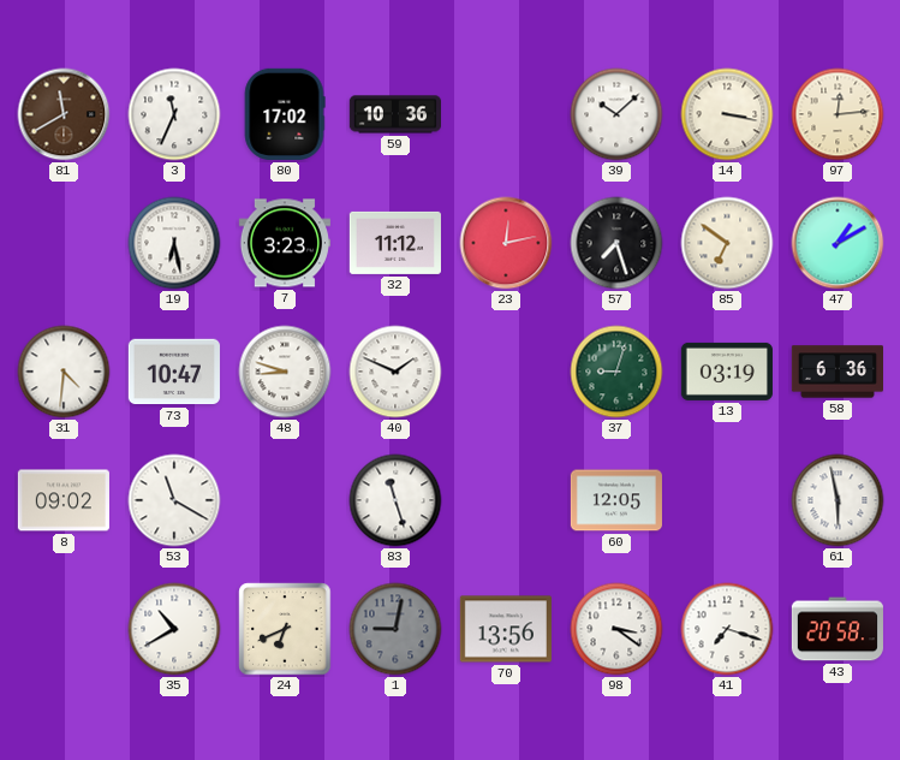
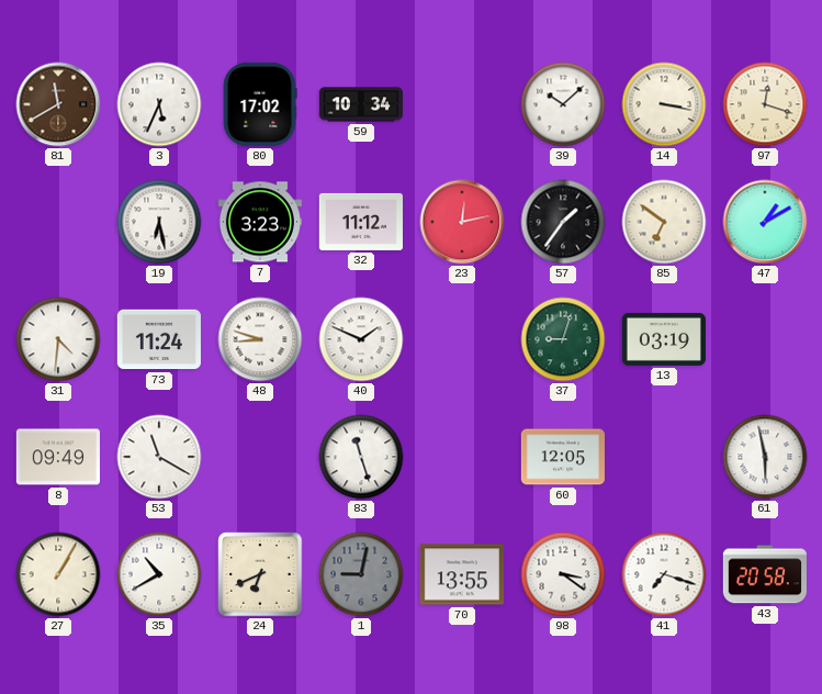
3: 11:34 -> 5:34 (159, 104)
59: 10:36 -> 10:34 (360, 104)
97: 12:14 -> 12:18 (765, 104)
57: 7:27 -> 1:36 (563, 222)
73: 10:47 -> 11:24 (159, 339)
58: 6:36 -> none (836, 372)
8: 09:02 -> 09:49 (58, 457)
27: none -> 1:05 (58, 574)
70: 13:56 -> 13:55 (462, 574)
